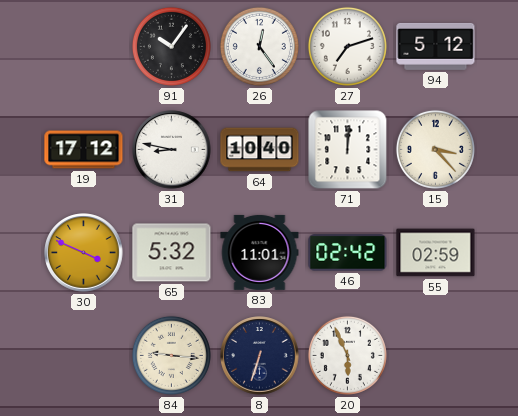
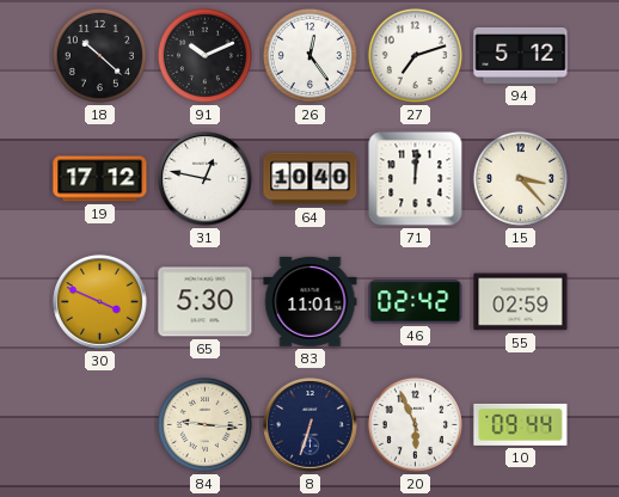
18: none -> 10:22 (99, 55)
91: 10:06 -> 10:11 (204, 55)
31: 8:47 -> 12:47 (206, 179)
65: 5:32 -> 5:30 (206, 302)
10: none -> 09:44 (521, 424)
